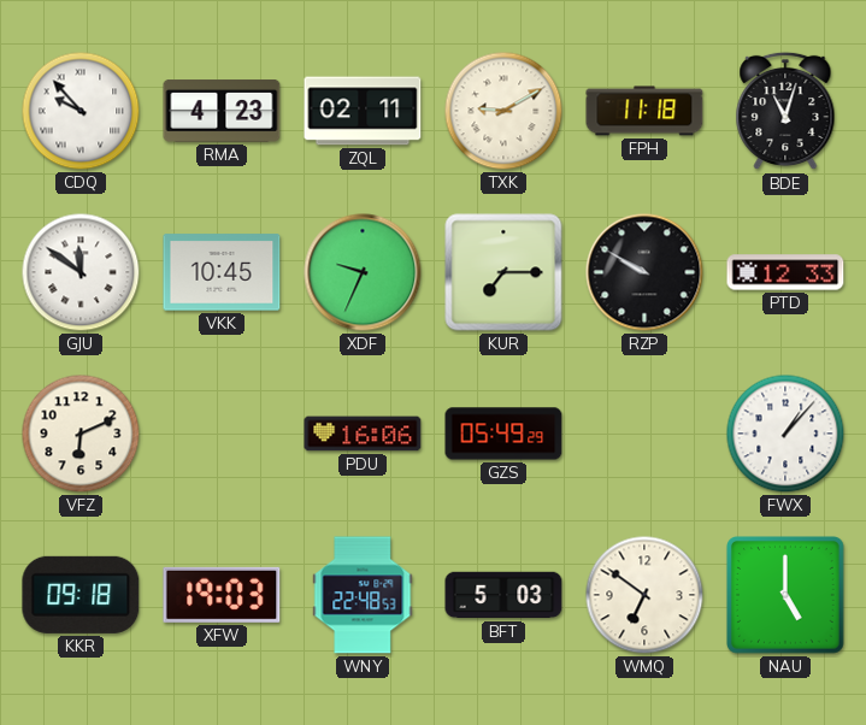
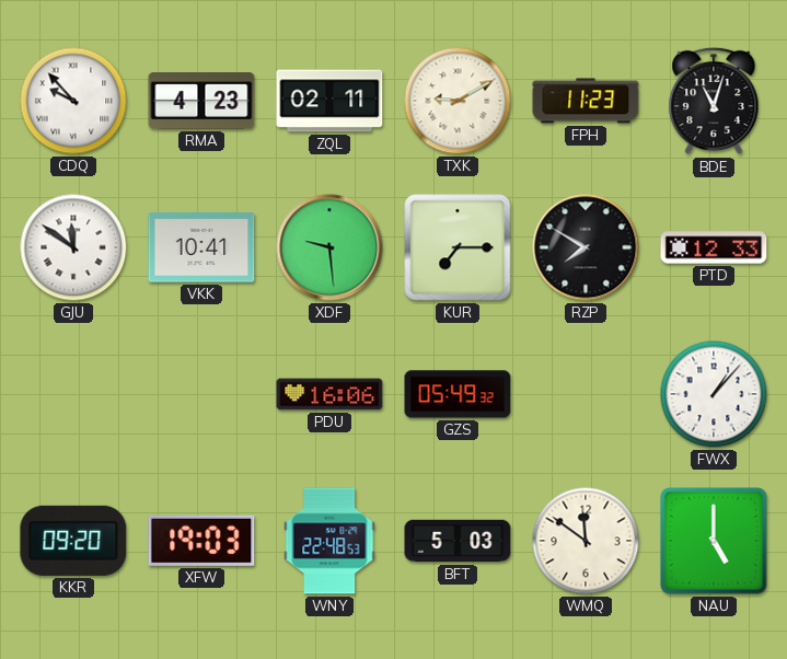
FPH: 11:18 -> 11:23 (586, 101)
VKK: 10:45 -> 10:41 (201, 247)
XDF: 9:34 -> 9:29 (329, 247)
RZP: 9:50 -> 7:50 (586, 247)
VFZ: 6:11 -> none (81, 434)
GZS: 05:49:29 -> 05:49:32 (458, 394)
KKR: 09:18 -> 09:20 (73, 541)
WMQ: 6:51 -> 11:51 (586, 541)
